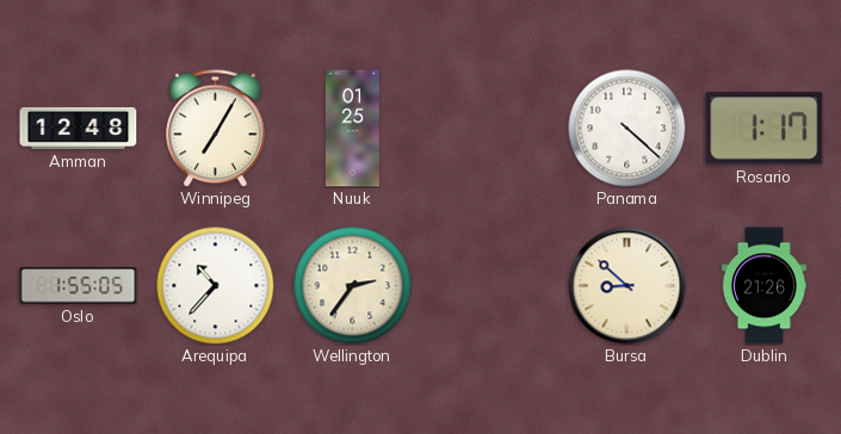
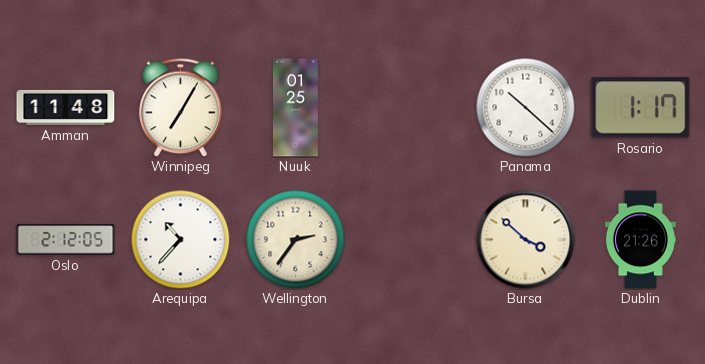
Amman: 12:48 -> 11:48 (66, 107)
Panama: 4:22 -> 10:22 (526, 108)
Oslo: 1:55 -> 2:12 (66, 240)
Bursa: 8:52 -> 3:52 (526, 240)
